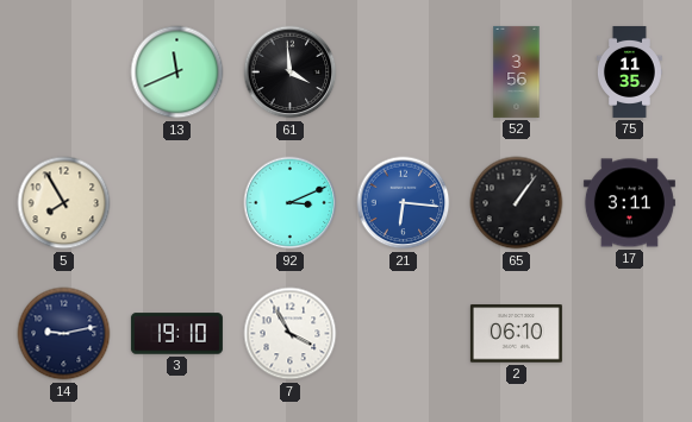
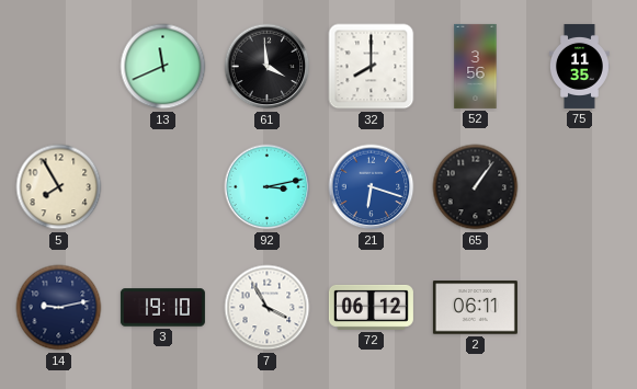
32: none -> 8:00 (372, 67)
92: 3:11 -> 3:13 (268, 187)
21: 6:16 -> 6:18 (372, 187)
17: 3:11 -> none (629, 203)
72: none -> 06:12 (371, 307)
2: 06:10 -> 06:11 (475, 308)
